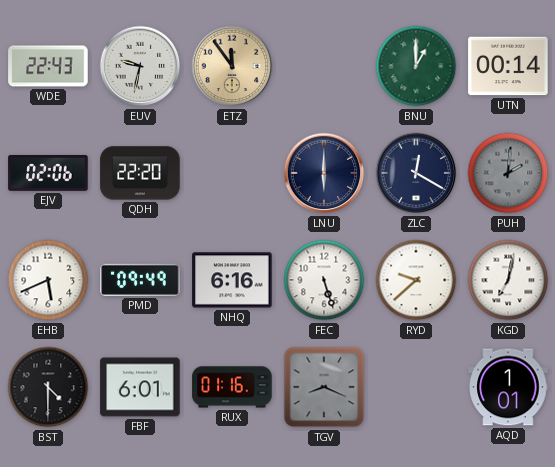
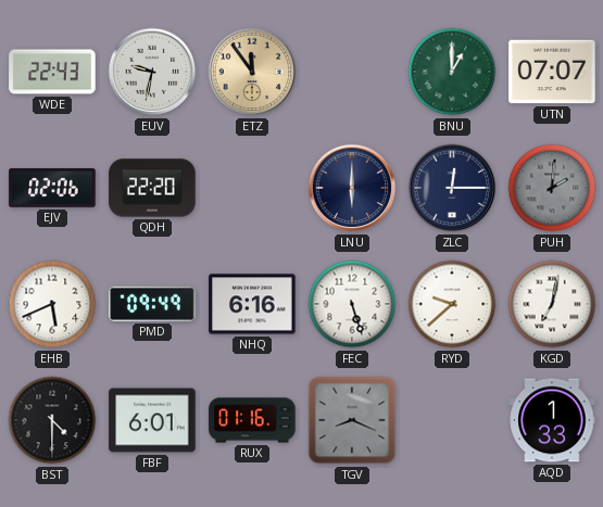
UTN: 00:14 -> 07:07 (552, 72)
ZLC: 12:20 -> 12:15 (452, 188)
AQD: 1:01 -> 1:33 (552, 420)
